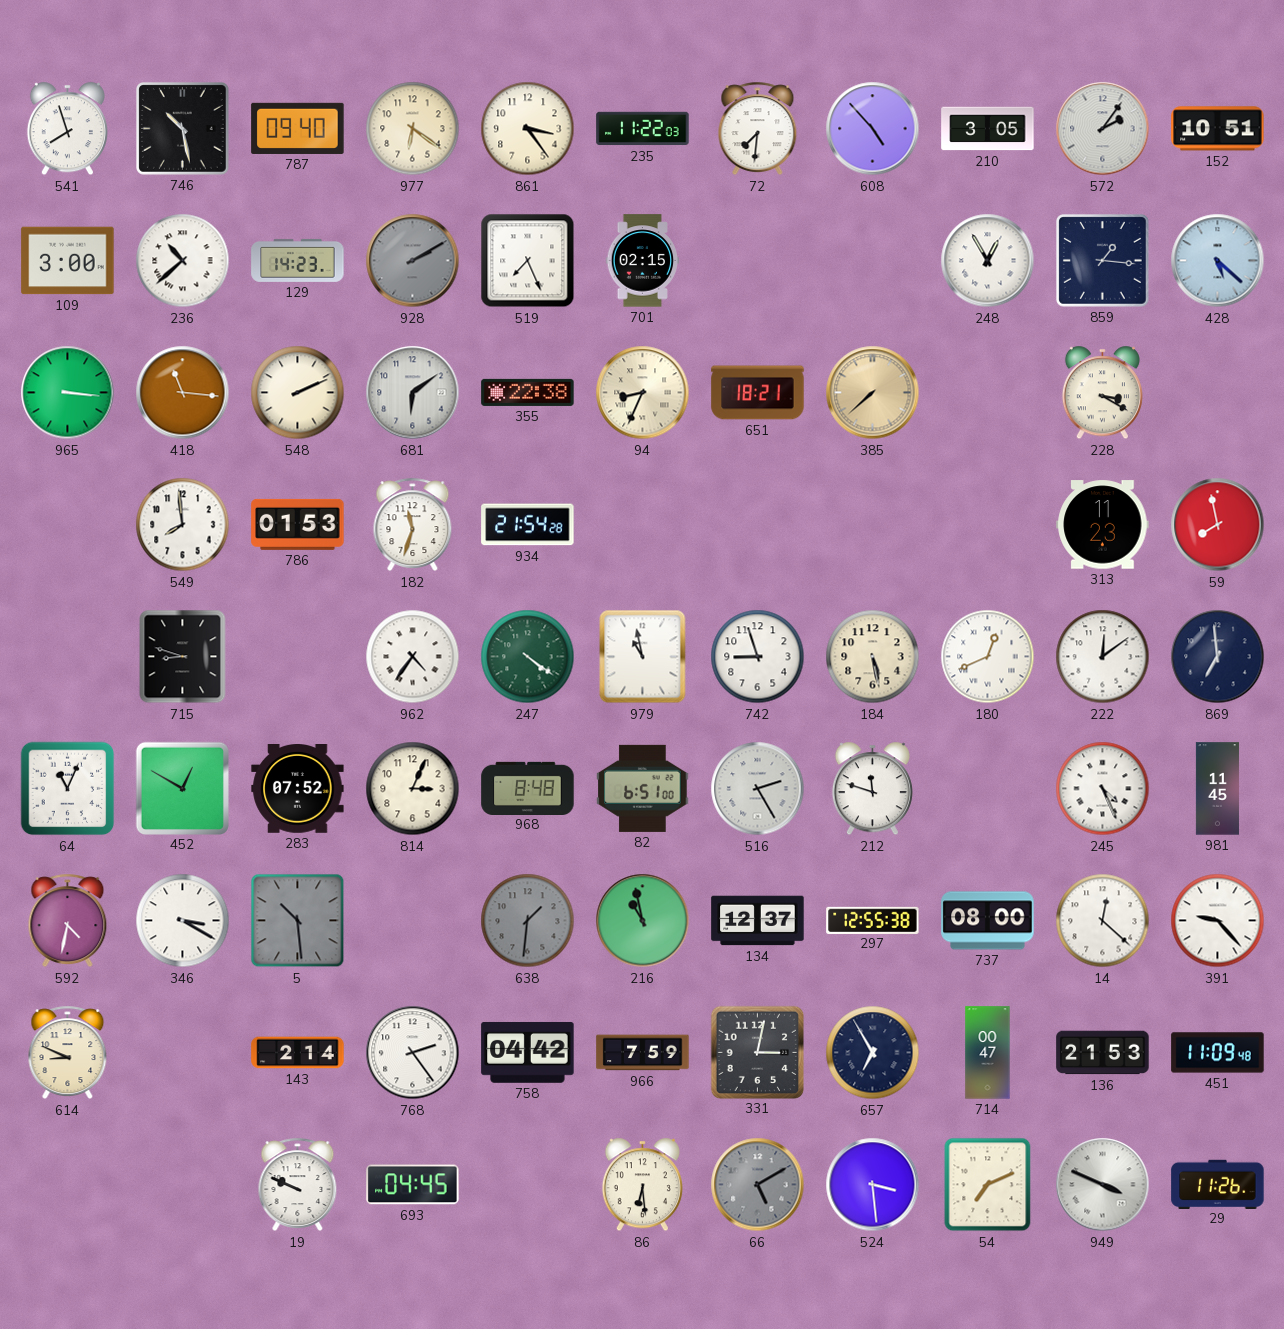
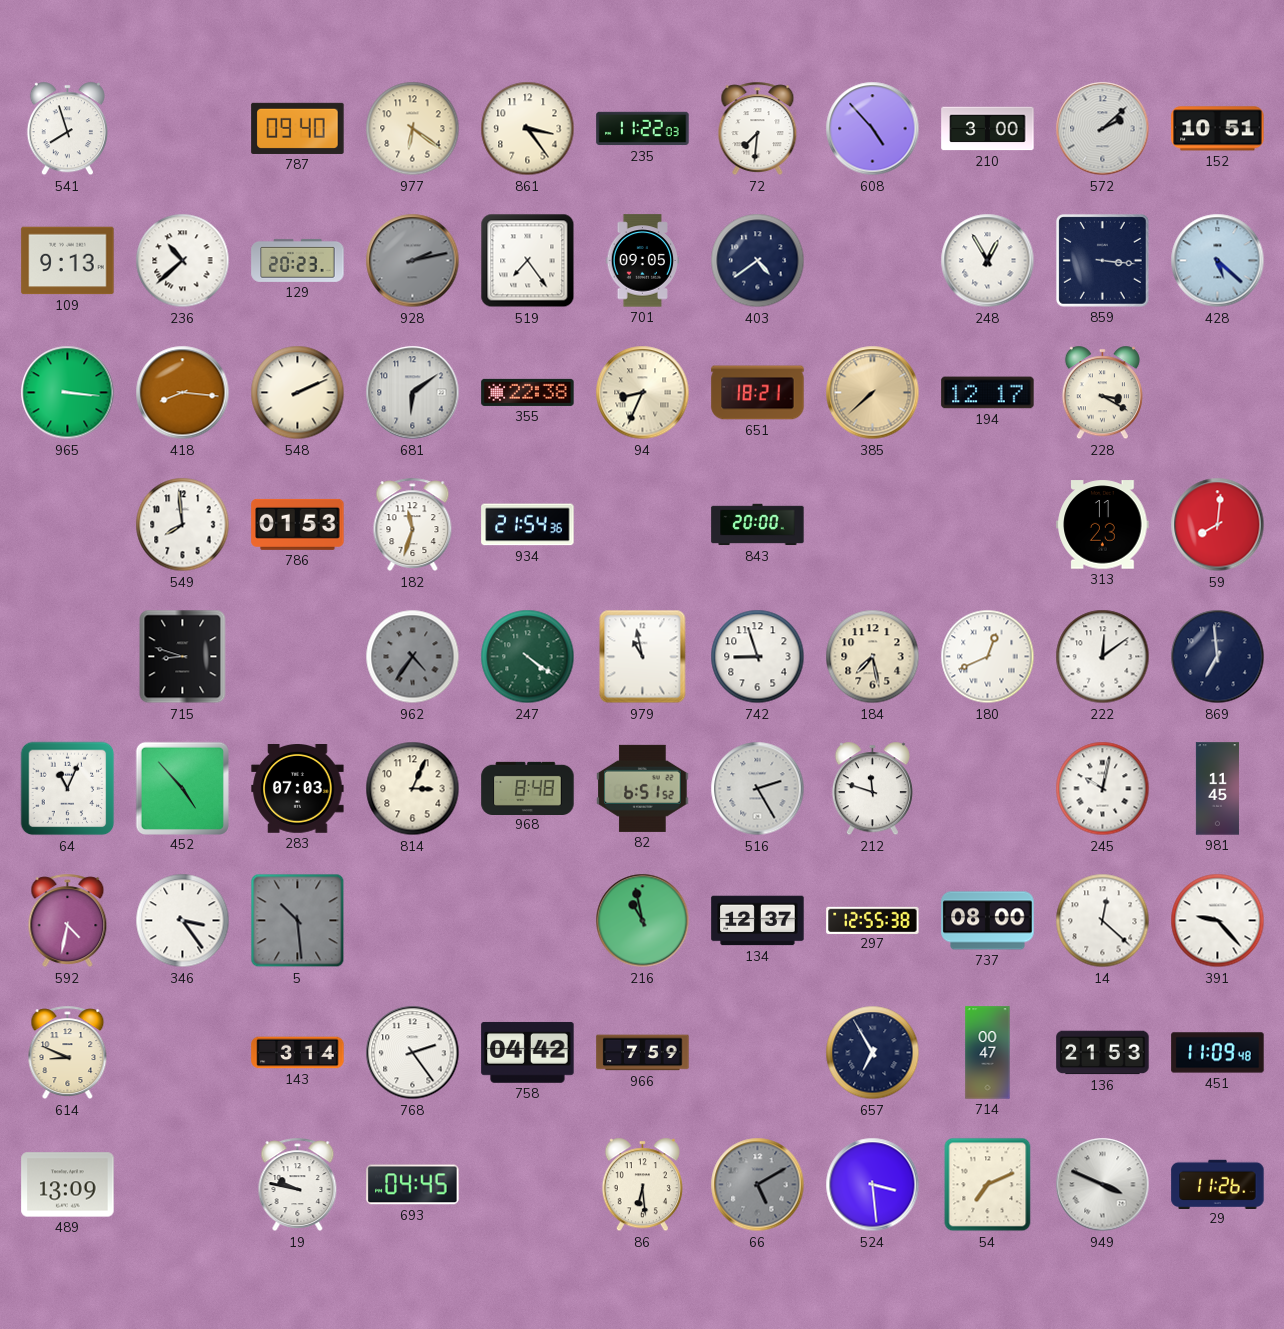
746: 10:28 -> none (183, 129)
210: 3:05 -> 3:00 (988, 129)
572: 2:06 -> 2:08 (1103, 129)
109: 3:00 -> 9:13 (68, 261)
129: 14:23 -> 20:23 (298, 260)
928: 2:10 -> 2:13 (413, 261)
519: 7:26 -> 7:24 (528, 261)
701: 02:15 -> 09:05 (643, 261)
403: none -> 4:39 (758, 261)
859: 1:16 -> 3:16 (1103, 261)
418: 11:16 -> 8:16 (183, 393)
194: none -> 12:17 (988, 393)
934: 21:54:28 -> 21:54:36 (528, 525)
843: none -> 20:00 (758, 525)
59: 7:58 -> 8:01 (1218, 525)
962 dial: white -> grey (413, 657)
184: 5:28 -> 7:28 (873, 657)
452: 12:50 -> 4:53 (182, 788)
283: 07:52 -> 07:03 (298, 789)
82: 6:51:00 -> 6:51:52 (643, 788)
245: 4:26 -> 10:02 (1103, 789)
346: 3:20 -> 3:24 (183, 921)
638: 1:31 -> none (528, 921)
143: 2:14 -> 3:14 (298, 1053)
331: 3:02 -> none (757, 1052)
489: none -> 13:09 (68, 1185)
19: 9:49 -> 9:47 (298, 1185)
